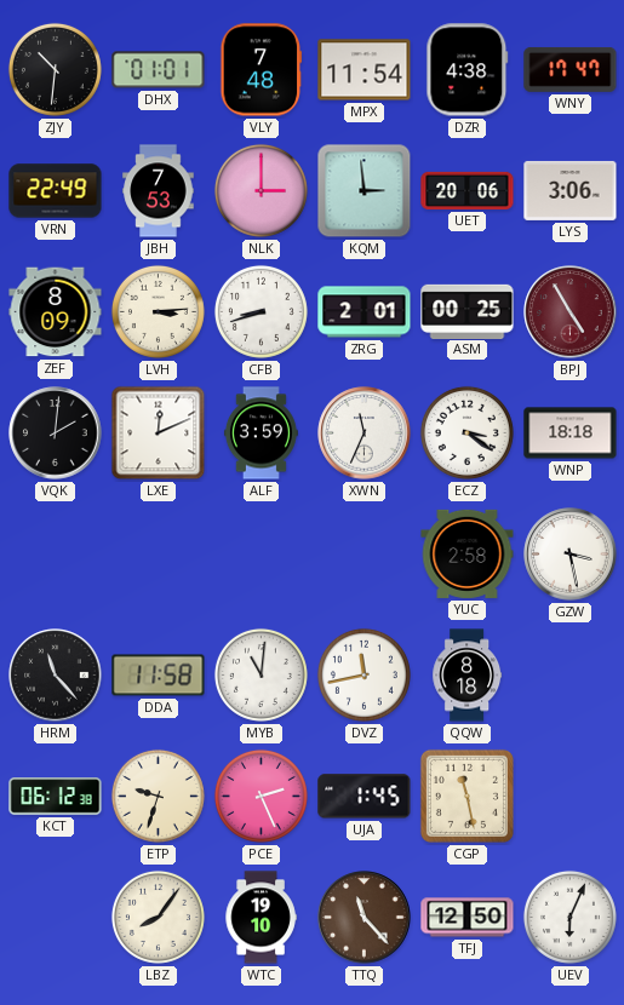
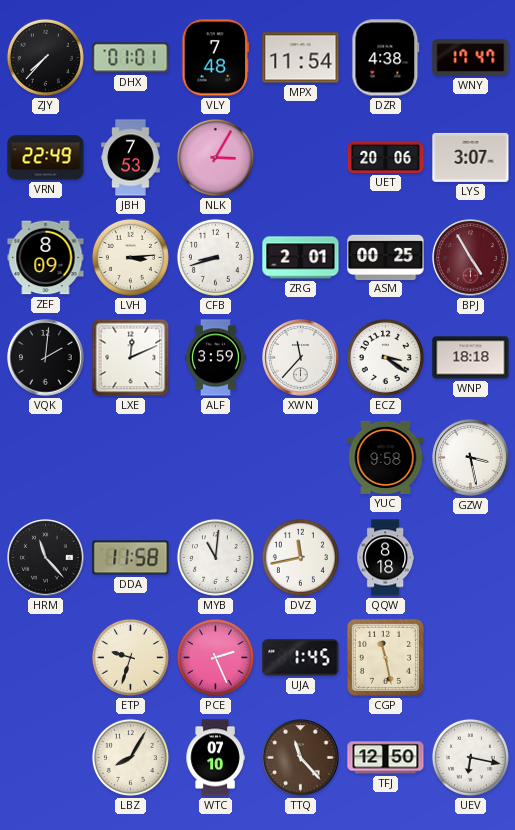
ZJY: 10:31 -> 7:37 (45, 57)
NLK: 3:00 -> 3:05 (215, 157)
KQM: 2:59 -> none (365, 191)
LYS: 3:06 -> 3:07 (471, 157)
XWN: 11:34 -> 11:37 (301, 358)
YUC: 2:58 -> 9:58 (386, 457)
KCT: 06:12 -> none (56, 797)
LBZ: 8:06 -> 8:05 (130, 757)
WTC: 19:10 -> 07:10 (215, 758)
UEV: 6:04 -> 6:17 (470, 757)
